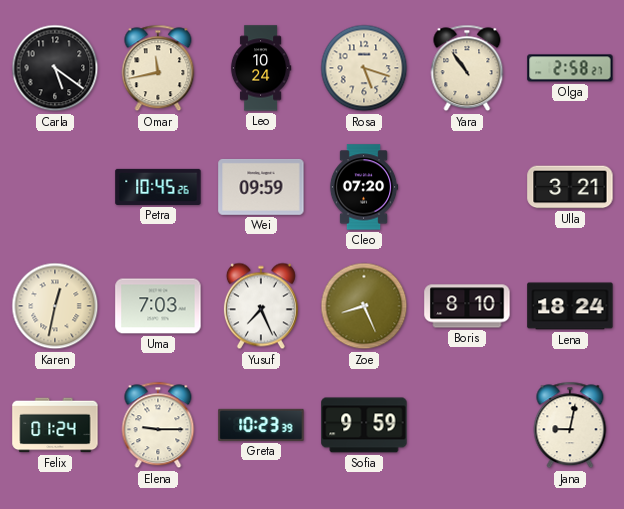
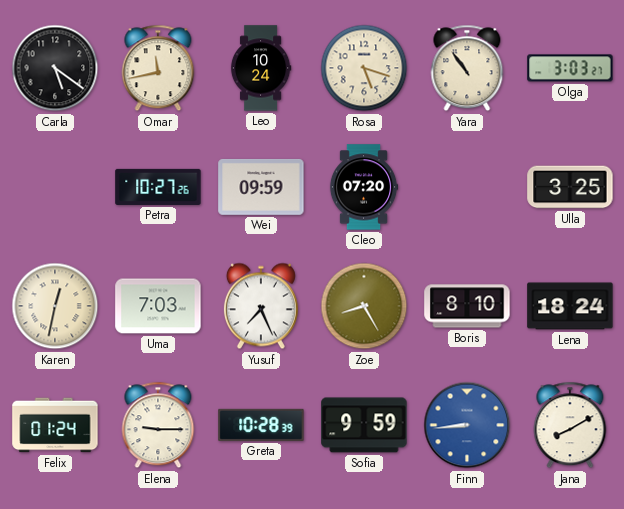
Olga: 2:58 -> 3:03 (570, 68)
Petra: 10:45 -> 10:27 (158, 187)
Ulla: 3:21 -> 3:25 (570, 187)
Zoe: 8:26 -> 8:25 (364, 306)
Greta: 10:23 -> 10:28 (261, 425)
Finn: none -> 8:44 (467, 425)
Jana: 9:02 -> 8:10 (570, 425)
